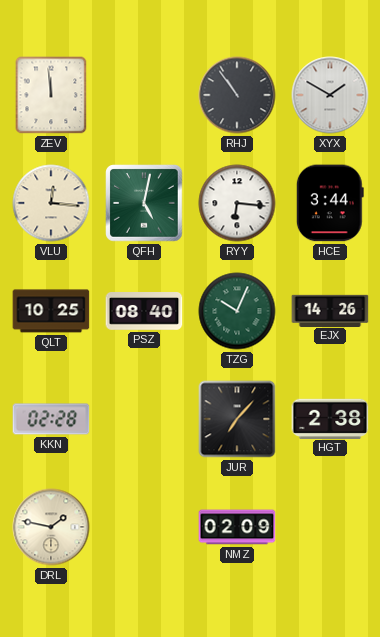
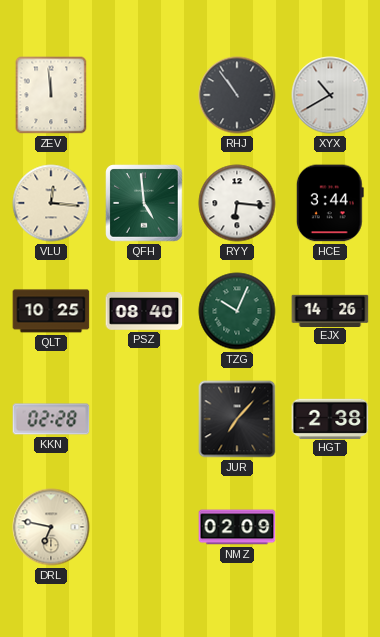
XYX: 1:50 -> 10:40 (330, 95)
QFH: 5:02 -> 4:59 (144, 203)
DRL: 1:47 -> 6:47 (51, 527)
